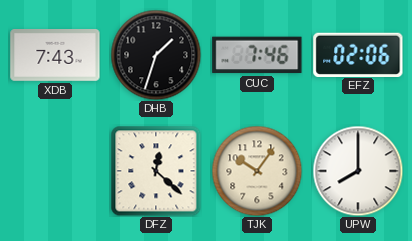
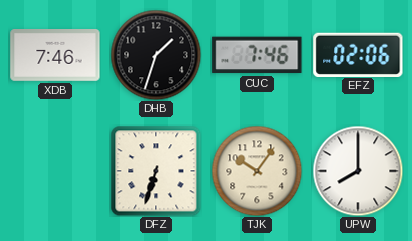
XDB: 7:43 -> 7:46 (55, 56)
DFZ: 12:22 -> 6:33 (156, 171)
